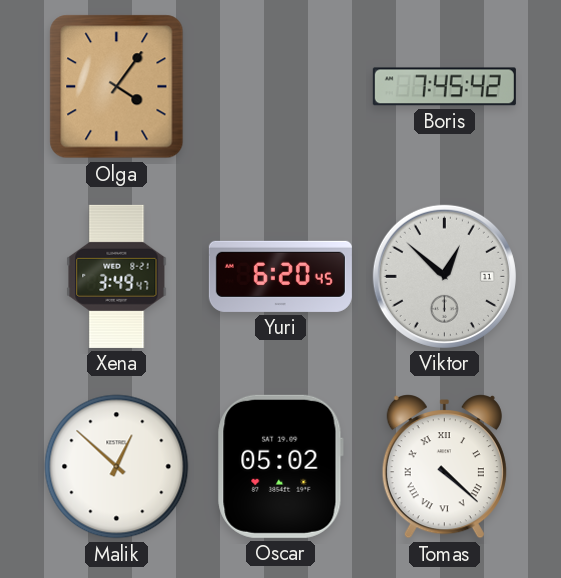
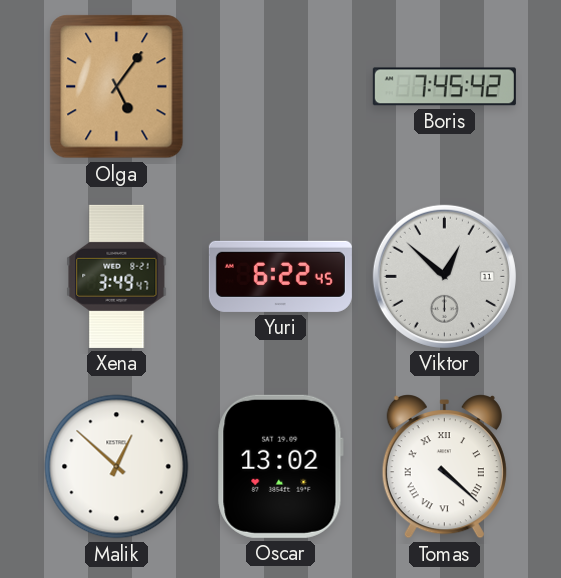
Olga: 4:06 -> 5:06 (117, 87)
Yuri: 6:20 -> 6:22 (280, 276)
Oscar: 05:02 -> 13:02 (280, 466)
